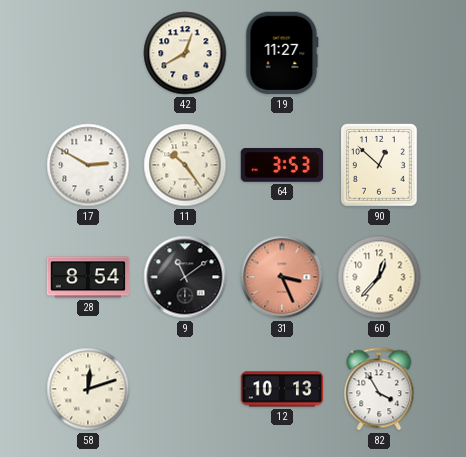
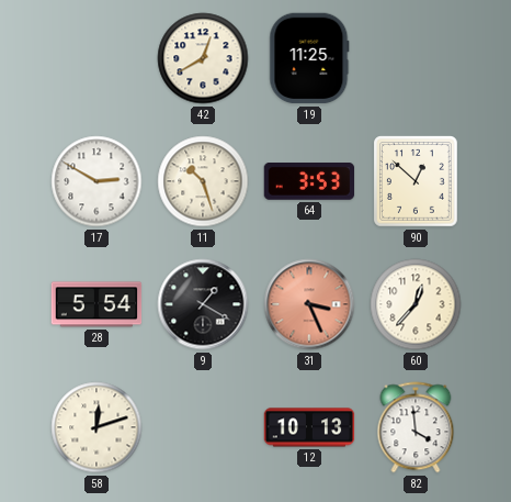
19: 11:27 -> 11:25 (309, 58)
11: 10:24 -> 10:27 (203, 181)
28: 8:54 -> 5:54 (96, 304)
9: 11:09 -> 1:20 (203, 304)
82: 3:55 -> 3:59 (416, 427)
